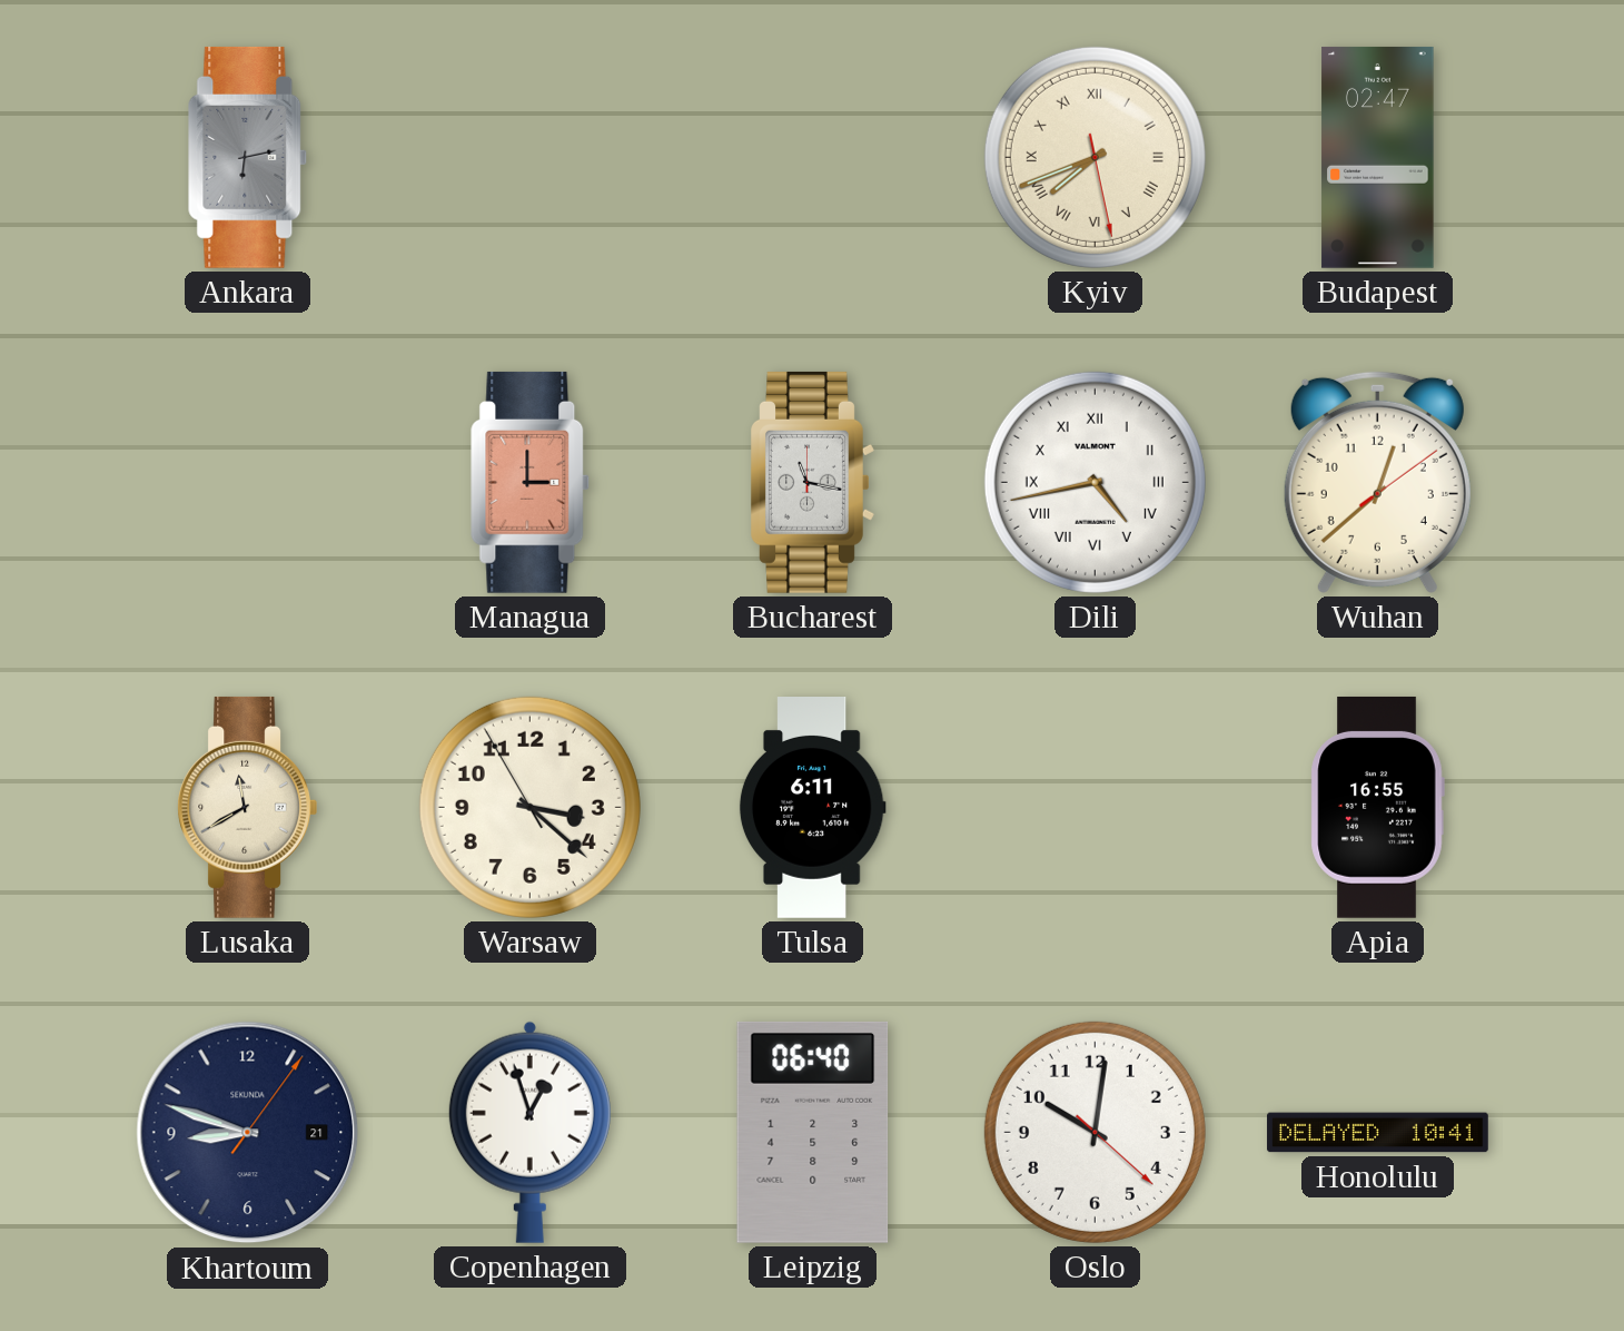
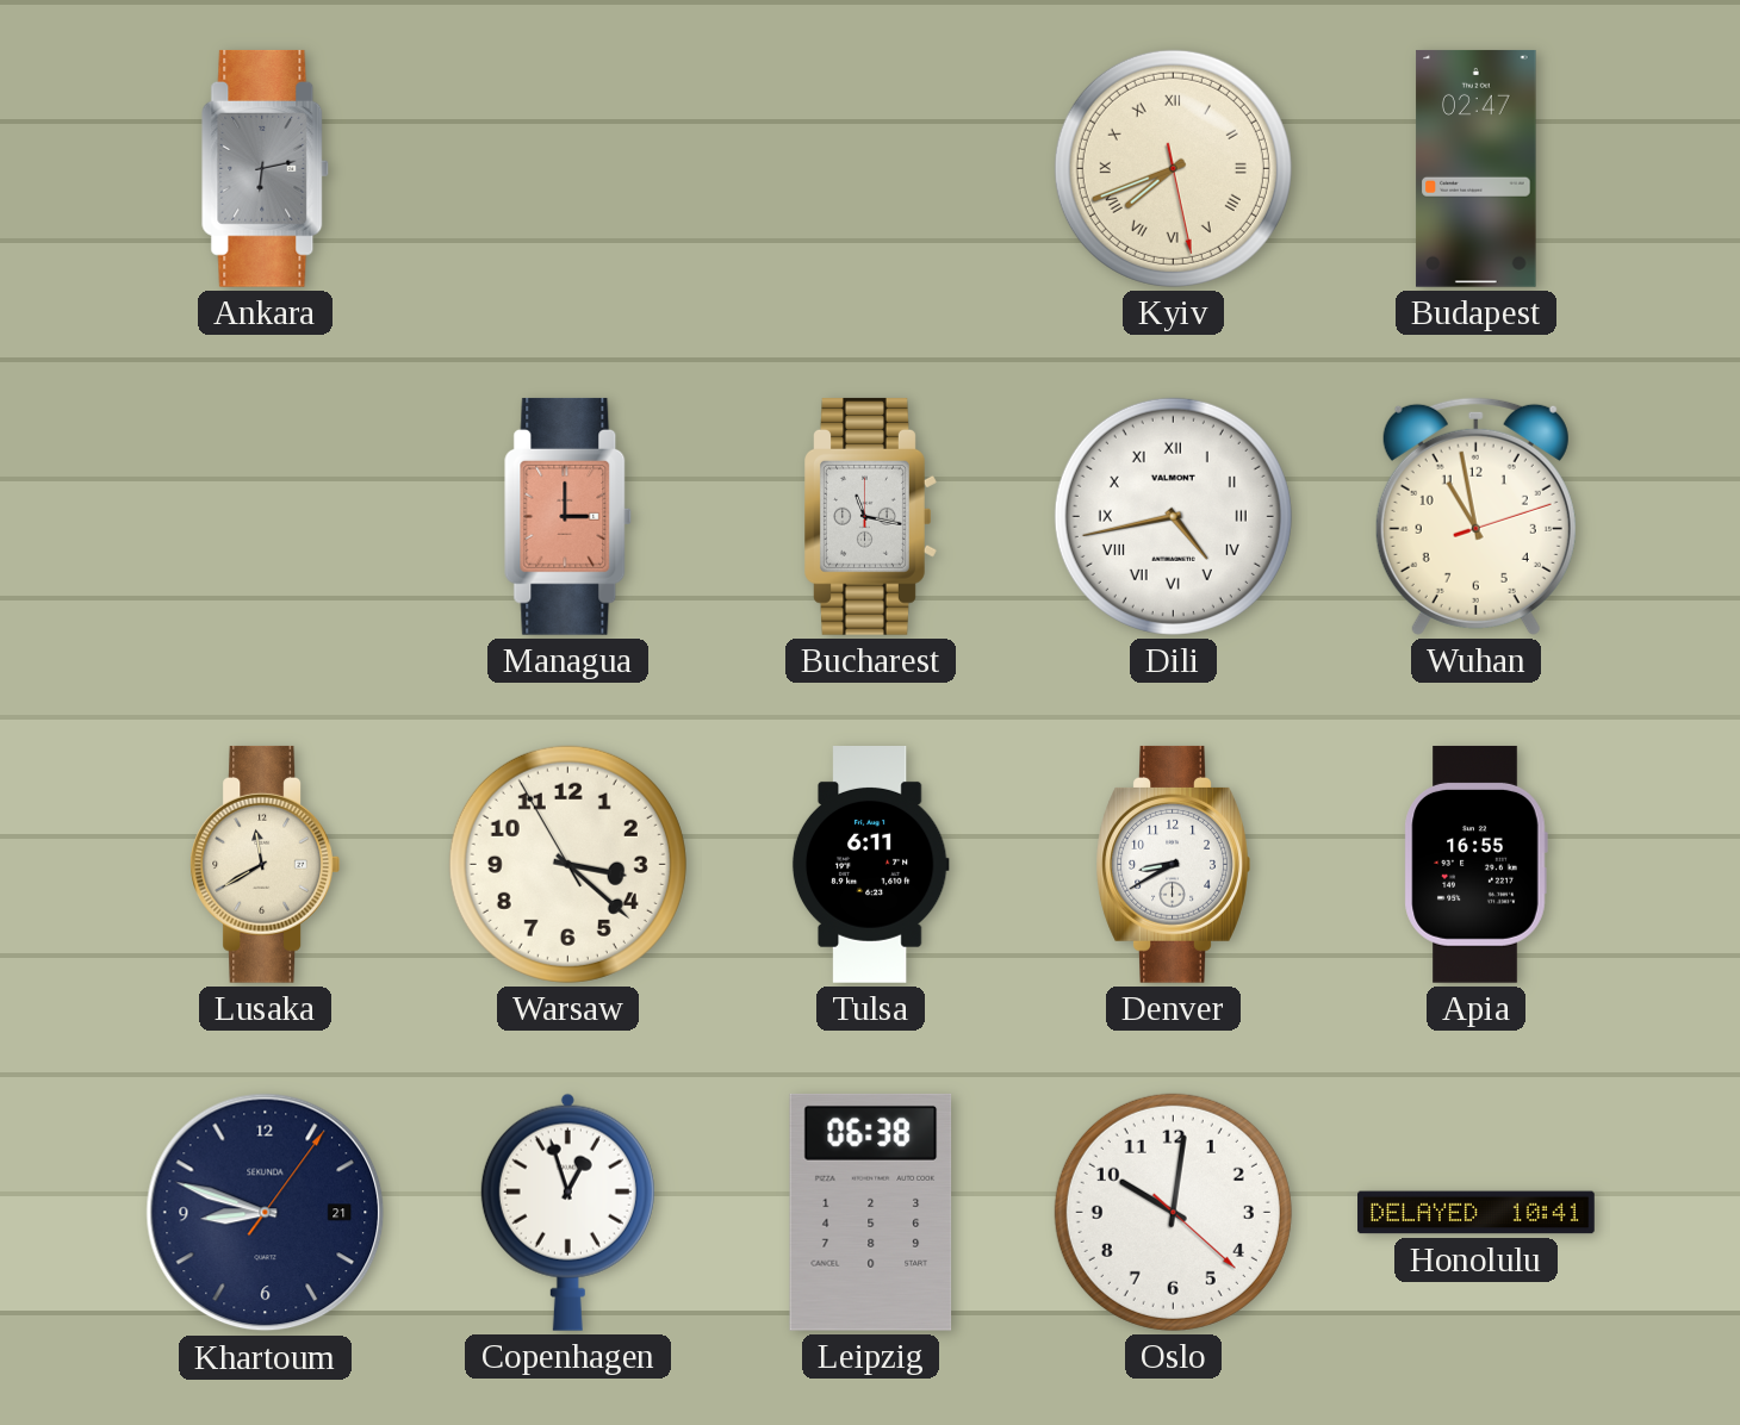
Wuhan: 12:38 -> 10:58 (1475, 516)
Denver: none -> 8:40 (1173, 864)
Leipzig: 06:40 -> 06:38 (871, 1212)
